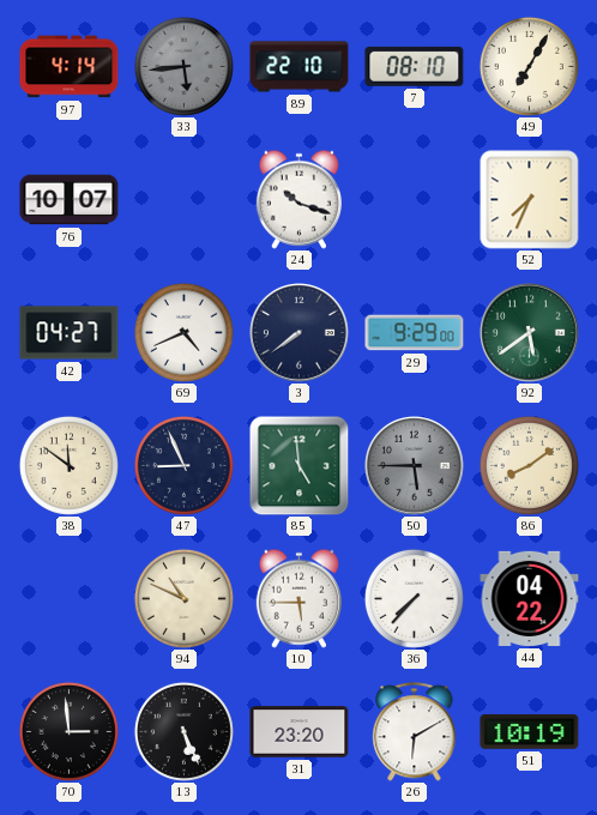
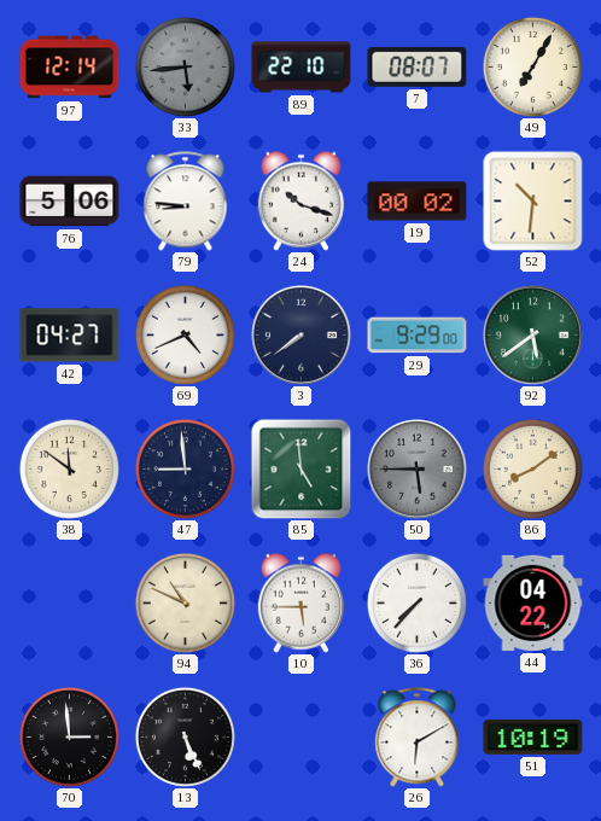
97: 4:14 -> 12:14 (70, 68)
7: 08:10 -> 08:07 (418, 66)
76: 10:07 -> 5:06 (70, 202)
79: none -> 8:46 (186, 202)
19: none -> 00:02 (418, 202)
52: 7:34 -> 10:31 (533, 202)
47: 8:56 -> 8:59 (185, 468)
31: 23:20 -> none (300, 732)
